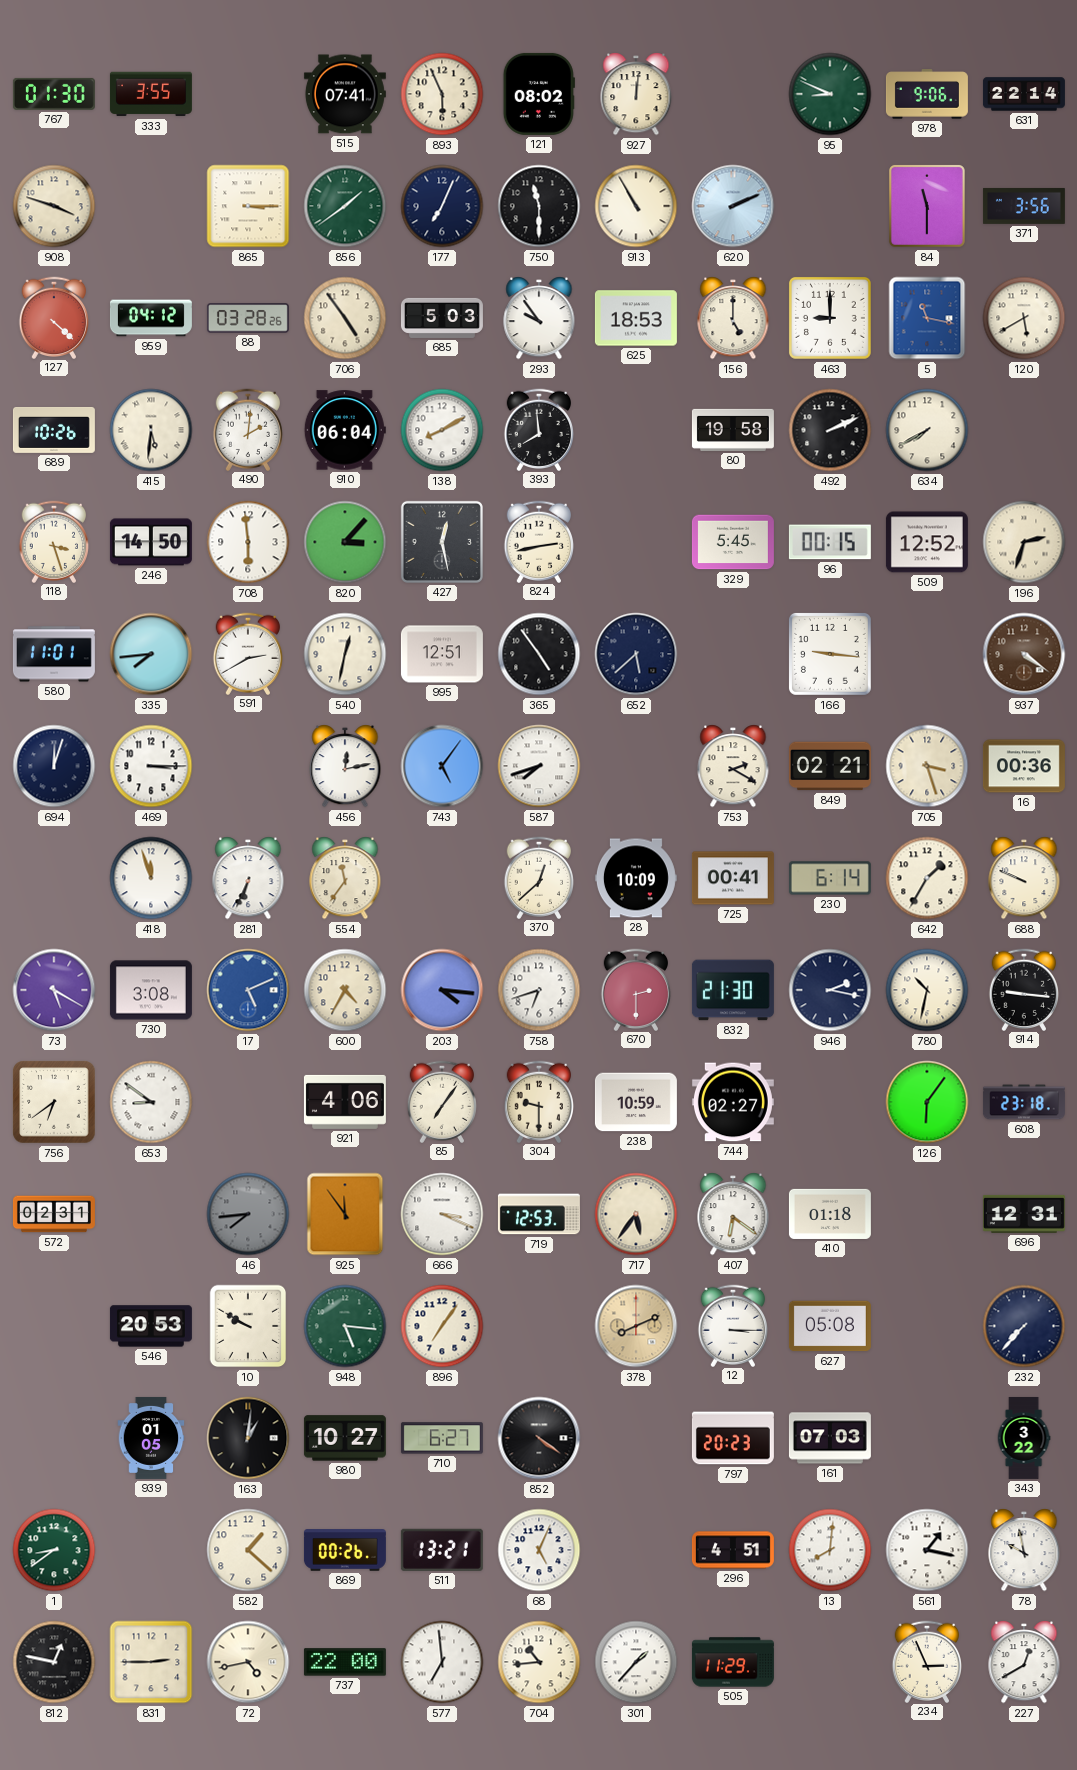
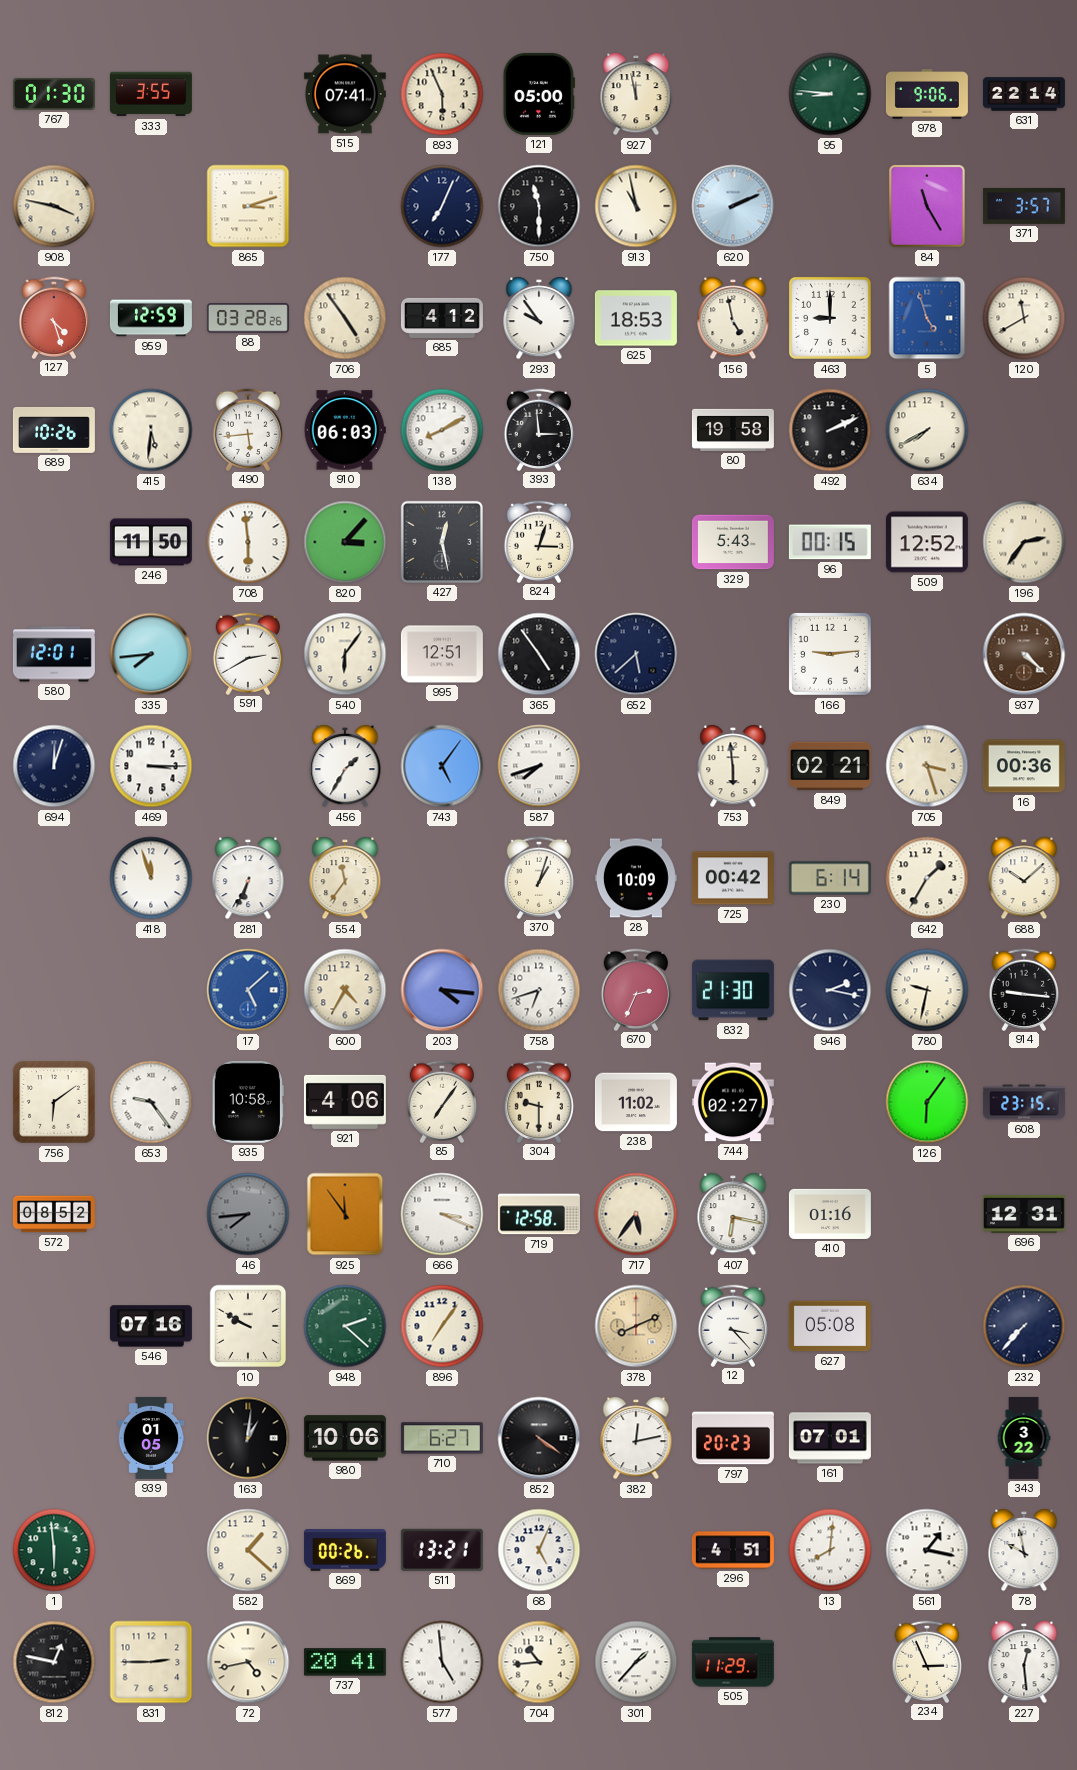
121: 08:02 -> 05:00 (539, 94)
927: 12:01 -> 11:58 (636, 94)
95: 8:49 -> 8:46 (830, 94)
908: 3:48 -> 3:47 (54, 206)
865: 3:15 -> 3:12 (248, 206)
856: 1:39 -> none (345, 206)
913: 10:55 -> 10:58 (636, 206)
84: 11:30 -> 11:25 (927, 206)
371: 3:56 -> 3:57 (1024, 206)
127: 4:22 -> 4:27 (54, 317)
959: 04:12 -> 12:59 (151, 318)
685: 5:03 -> 4:12 (442, 318)
156: 5:00 -> 4:58 (733, 318)
5: 11:17 -> 4:57 (927, 318)
120: 5:40 -> 11:40 (1024, 318)
490: 2:01 -> 5:44 (248, 429)
910: 06:04 -> 06:03 (345, 430)
393: 7:59 -> 2:59 (539, 429)
118: 3:27 -> none (54, 541)
246: 14:50 -> 11:50 (151, 542)
824: 2:43 -> 3:03 (539, 541)
329: 5:45 -> 5:43 (733, 542)
196: 2:33 -> 2:36 (1024, 542)
580: 11:01 -> 12:01 (54, 654)
540: 12:32 -> 6:06 (345, 654)
166: 9:16 -> 9:14 (830, 654)
937: 4:21 -> 4:22 (1024, 654)
456: 12:13 -> 1:35 (345, 766)
753: 2:20 -> 5:59 (733, 766)
370: 12:38 -> 1:03 (539, 877)
725: 00:41 -> 00:42 (733, 878)
688: 9:49 -> 10:08 (1024, 878)
73: 5:20 -> none (54, 990)
730: 3:08 -> none (151, 990)
17: 5:11 -> 5:08 (248, 990)
670: 2:30 -> 2:34 (636, 989)
780: 10:32 -> 9:32 (927, 990)
756: 6:39 -> 6:09 (54, 1102)
653: 8:51 -> 9:24 (151, 1102)
935: none -> 10:58 (248, 1102)
238: 10:59 -> 11:02 (636, 1102)
608: 23:18 -> 23:15 (1024, 1102)
572: 02:31 -> 08:52 (54, 1214)
719: 12:53 -> 12:58 (539, 1214)
407: 6:21 -> 6:17 (733, 1214)
410: 01:18 -> 01:16 (830, 1214)
546: 20:53 -> 07:16 (151, 1326)
948: 5:16 -> 2:22 (345, 1326)
12: 3:15 -> 3:23 (733, 1325)
980: 10:27 -> 10:06 (345, 1438)
382: none -> 12:13 (636, 1438)
161: 07:03 -> 07:01 (830, 1438)
1: 8:39 -> 5:59 (54, 1550)
737: 22:00 -> 20:41 (345, 1662)
577: 6:59 -> 4:59 (442, 1662)
227: 12:40 -> 12:29 (1024, 1662)
